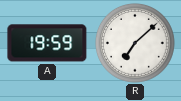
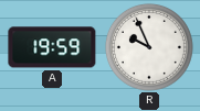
R: 7:08 -> 9:56 (149, 47)
